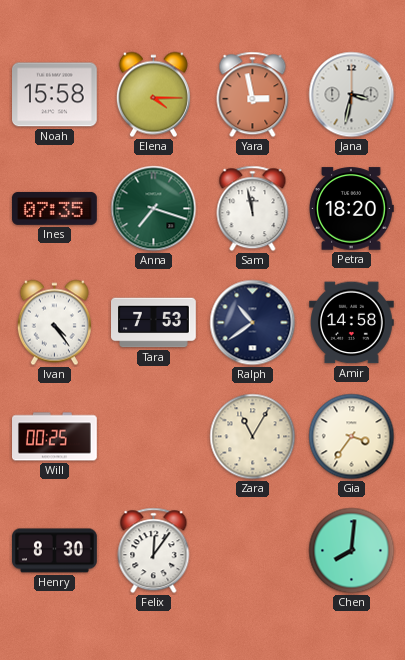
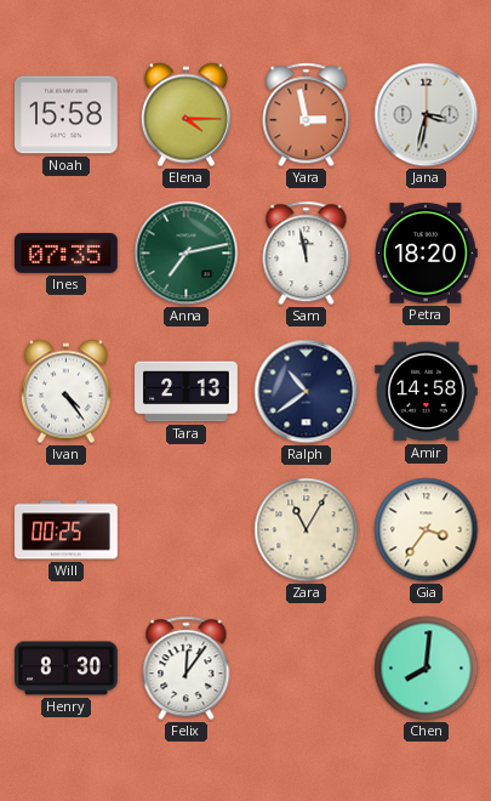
Anna: 7:18 -> 7:13 (187, 254)
Tara: 7:53 -> 2:13 (187, 392)
